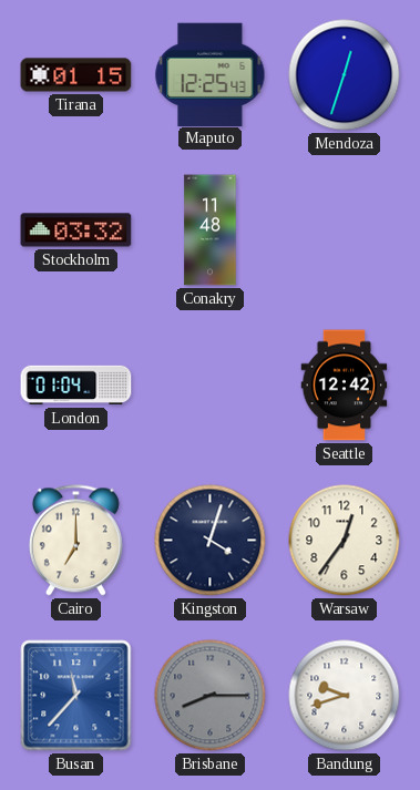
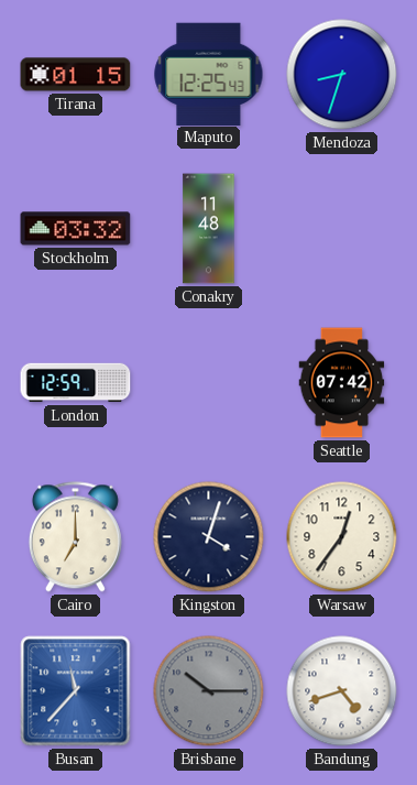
Mendoza: 12:33 -> 8:33 (342, 75)
London: 01:04 -> 12:59 (76, 383)
Seattle: 12:42 -> 07:42 (342, 383)
Brisbane: 8:15 -> 10:15 (209, 691)
Bandung: 9:42 -> 4:42 (342, 691)
